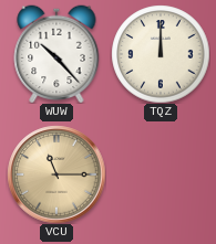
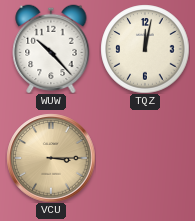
TQZ: 12:00 -> 12:02 (145, 49)
VCU: 11:15 -> 3:15 (51, 158)
